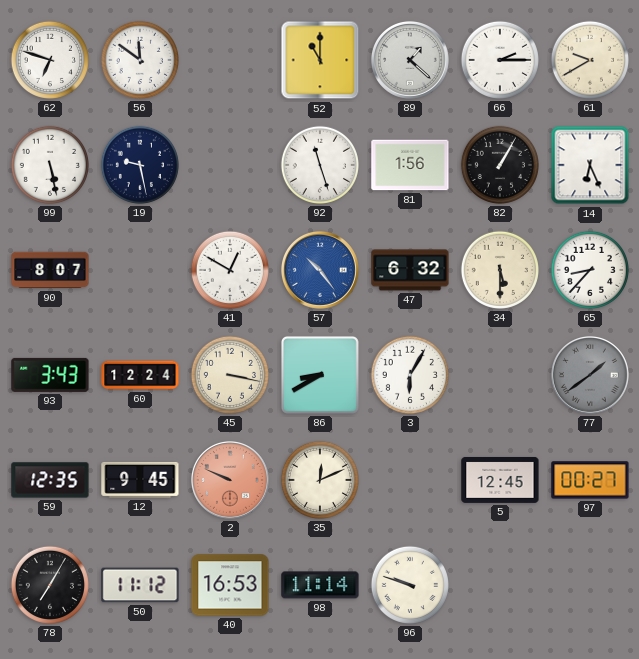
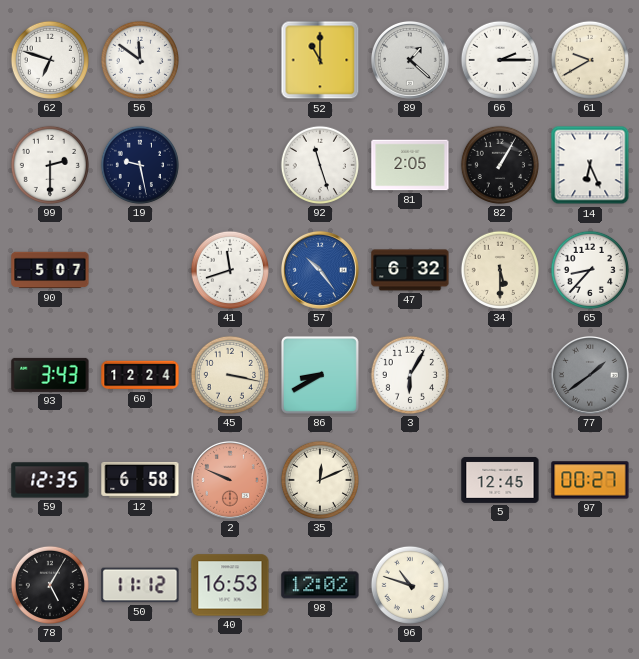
99: 5:28 -> 2:30 (50, 165)
81: 1:56 -> 2:05 (410, 165)
90: 8:07 -> 5:07 (50, 270)
41: 12:50 -> 11:42 (230, 270)
12: 9:45 -> 6:58 (140, 480)
78: 7:05 -> 5:05 (50, 585)
98: 11:14 -> 12:02 (320, 585)
96: 9:48 -> 10:48 (410, 585)
